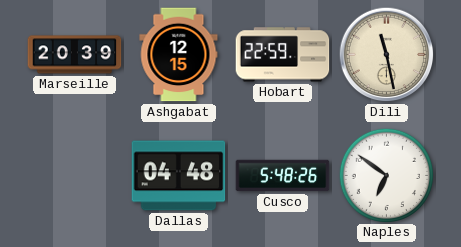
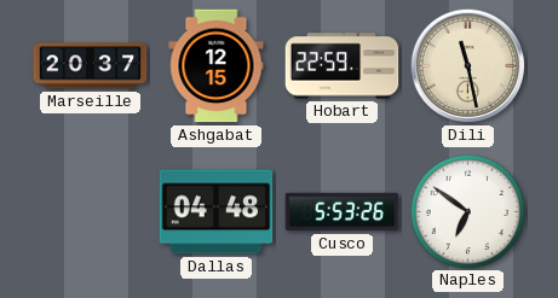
Marseille: 20:39 -> 20:37 (91, 66)
Cusco: 5:48 -> 5:53 (343, 212)
